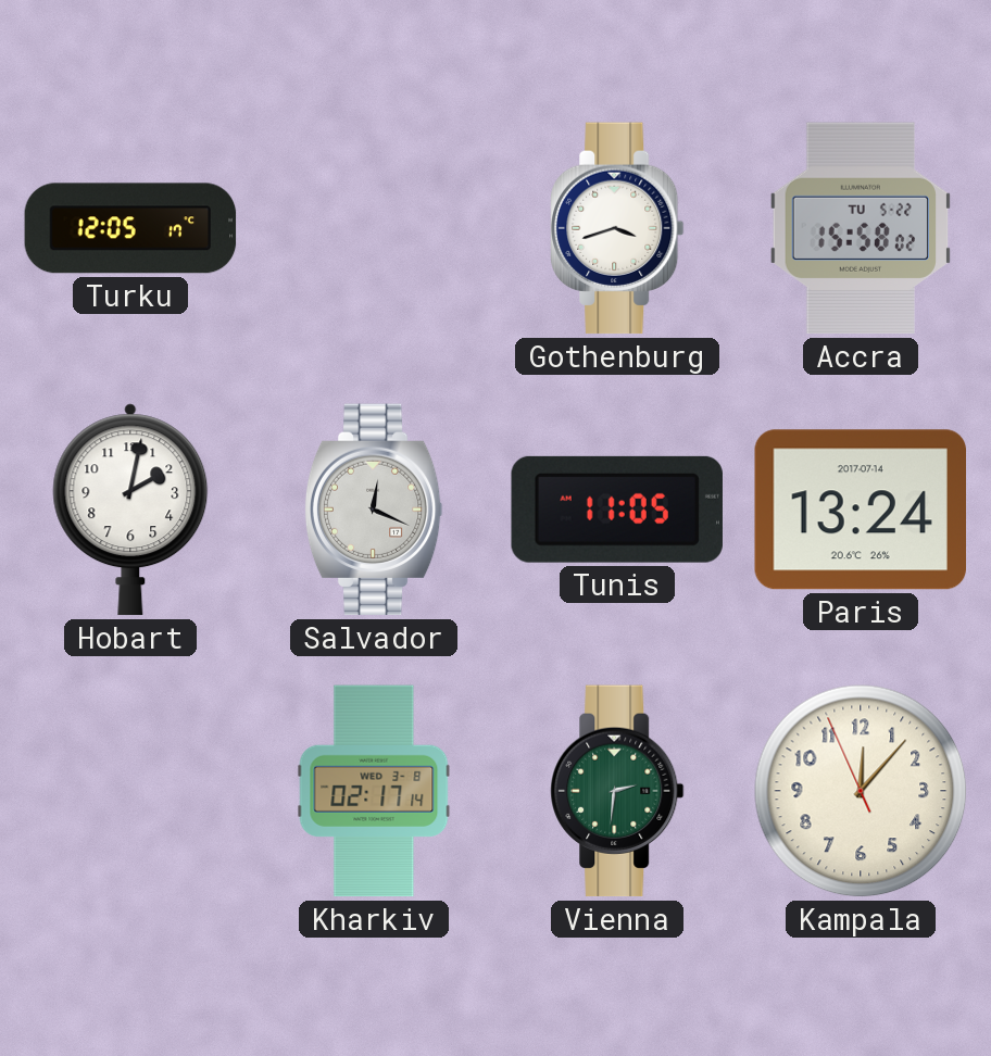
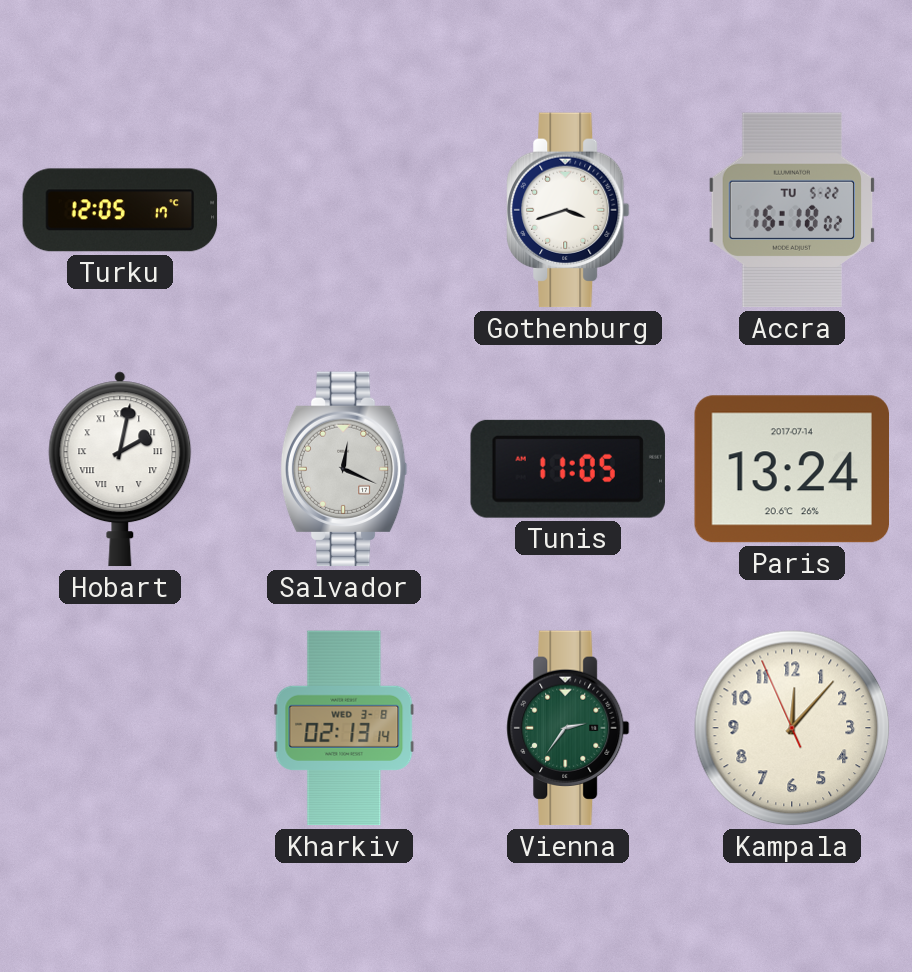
Accra: 15:58 -> 16:18 (791, 210)
Hobart numerals: Arabic -> Roman (120, 469)
Kharkiv: 02:17 -> 02:13 (344, 728)
Vienna: 2:31 -> 2:36 (569, 728)
